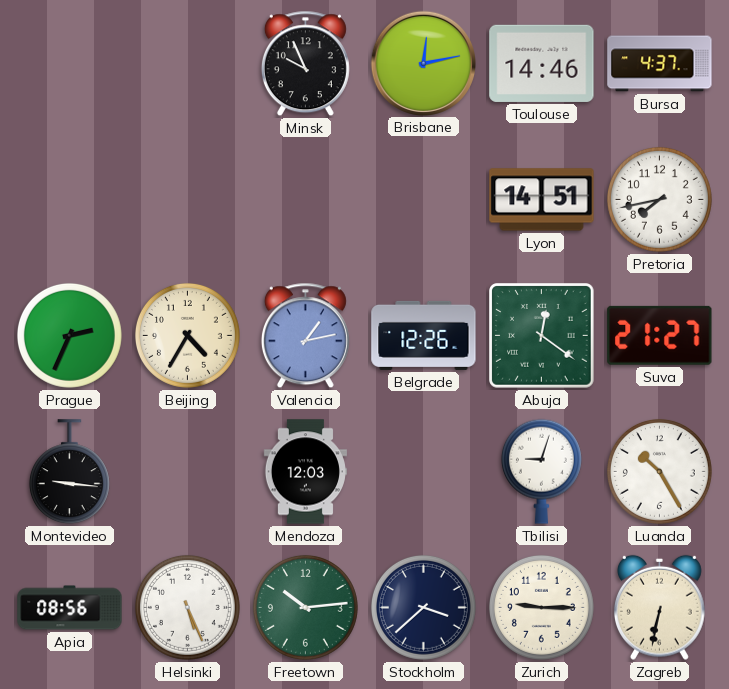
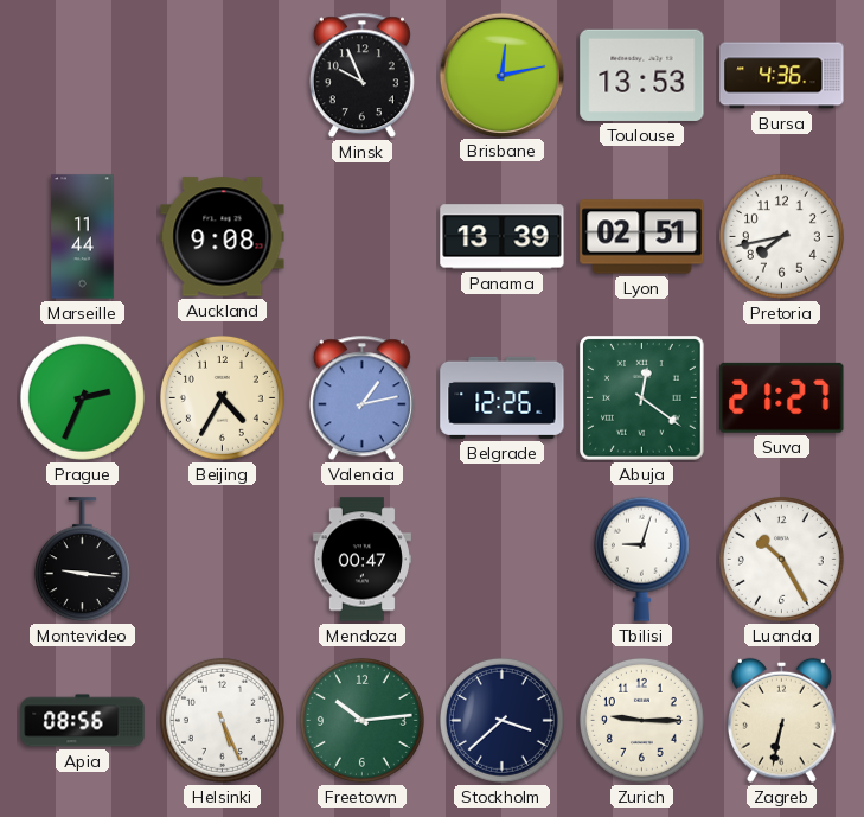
Toulouse: 14:46 -> 13:53 (642, 75)
Bursa: 4:37 -> 4:36 (782, 76)
Marseille: none -> 11:44 (83, 237)
Auckland: none -> 9:08 (223, 237)
Panama: none -> 13:39 (503, 237)
Lyon: 14:51 -> 02:51 (642, 237)
Mendoza: 12:03 -> 00:47 (361, 560)
